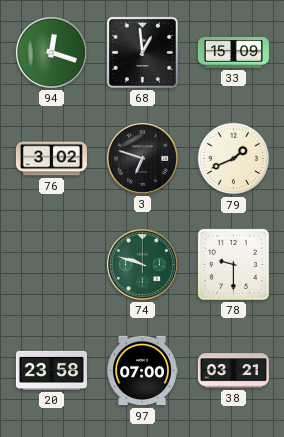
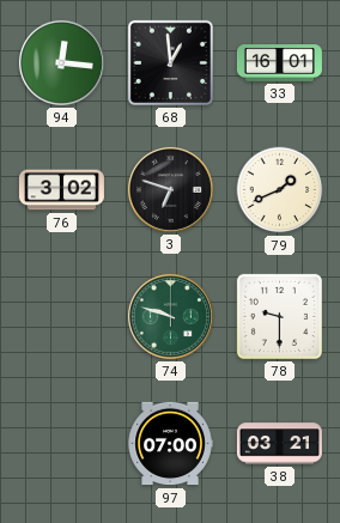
94: 12:18 -> 12:16 (61, 62)
33: 15:09 -> 16:01 (279, 63)
20: 23:58 -> none (51, 370)
